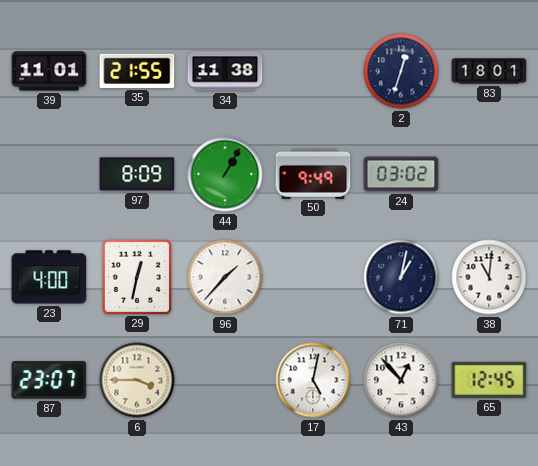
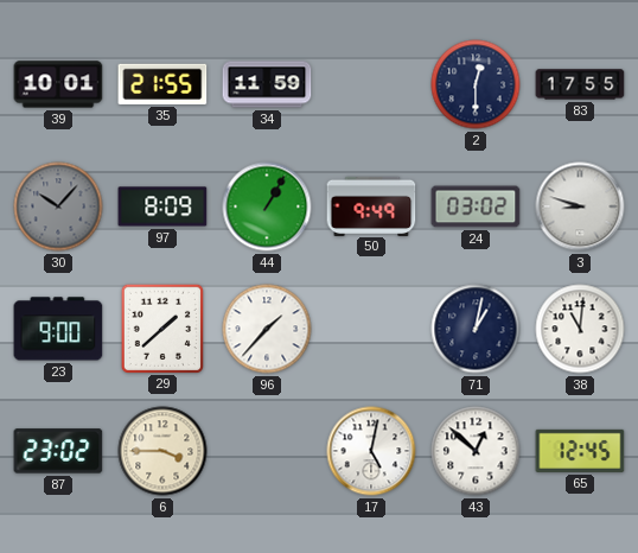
39: 11:01 -> 10:01 (58, 84)
34: 11:38 -> 11:59 (267, 84)
2: 12:33 -> 12:30 (476, 84)
83: 18:01 -> 17:55 (580, 84)
30: none -> 10:07 (58, 206)
3: none -> 8:48 (580, 206)
23: 4:00 -> 9:00 (58, 329)
29: 12:32 -> 1:38 (161, 328)
87: 23:07 -> 23:02 (58, 451)
43: 12:53 -> 12:52 (476, 451)
